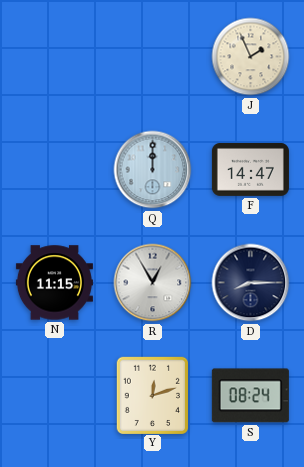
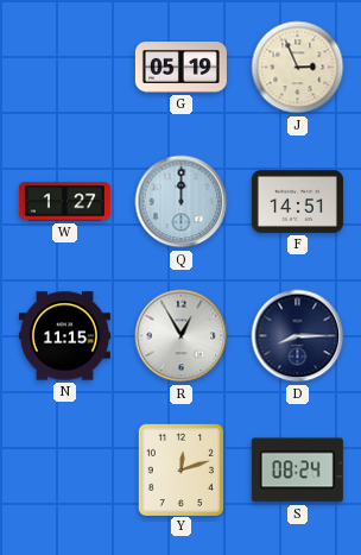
G: none -> 05:19 (180, 68)
J: 1:56 -> 2:56 (298, 68)
W: none -> 1:27 (64, 202)
F: 14:47 -> 14:51 (297, 201)
